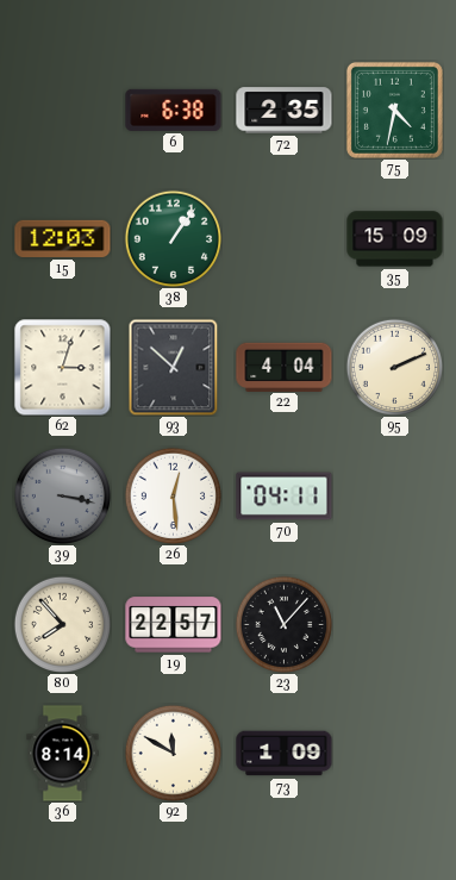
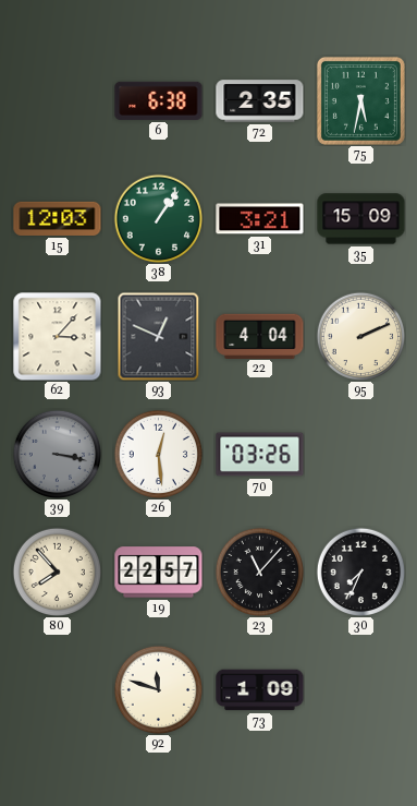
75: 4:32 -> 5:32 (360, 100)
31: none -> 3:21 (260, 219)
62: 3:03 -> 3:07 (58, 337)
93: 12:52 -> 12:49 (159, 336)
70: 04:11 -> 03:26 (260, 455)
30: none -> 7:34 (360, 572)
36: 8:14 -> none (63, 754)
92: 11:50 -> 11:48 (158, 689)
